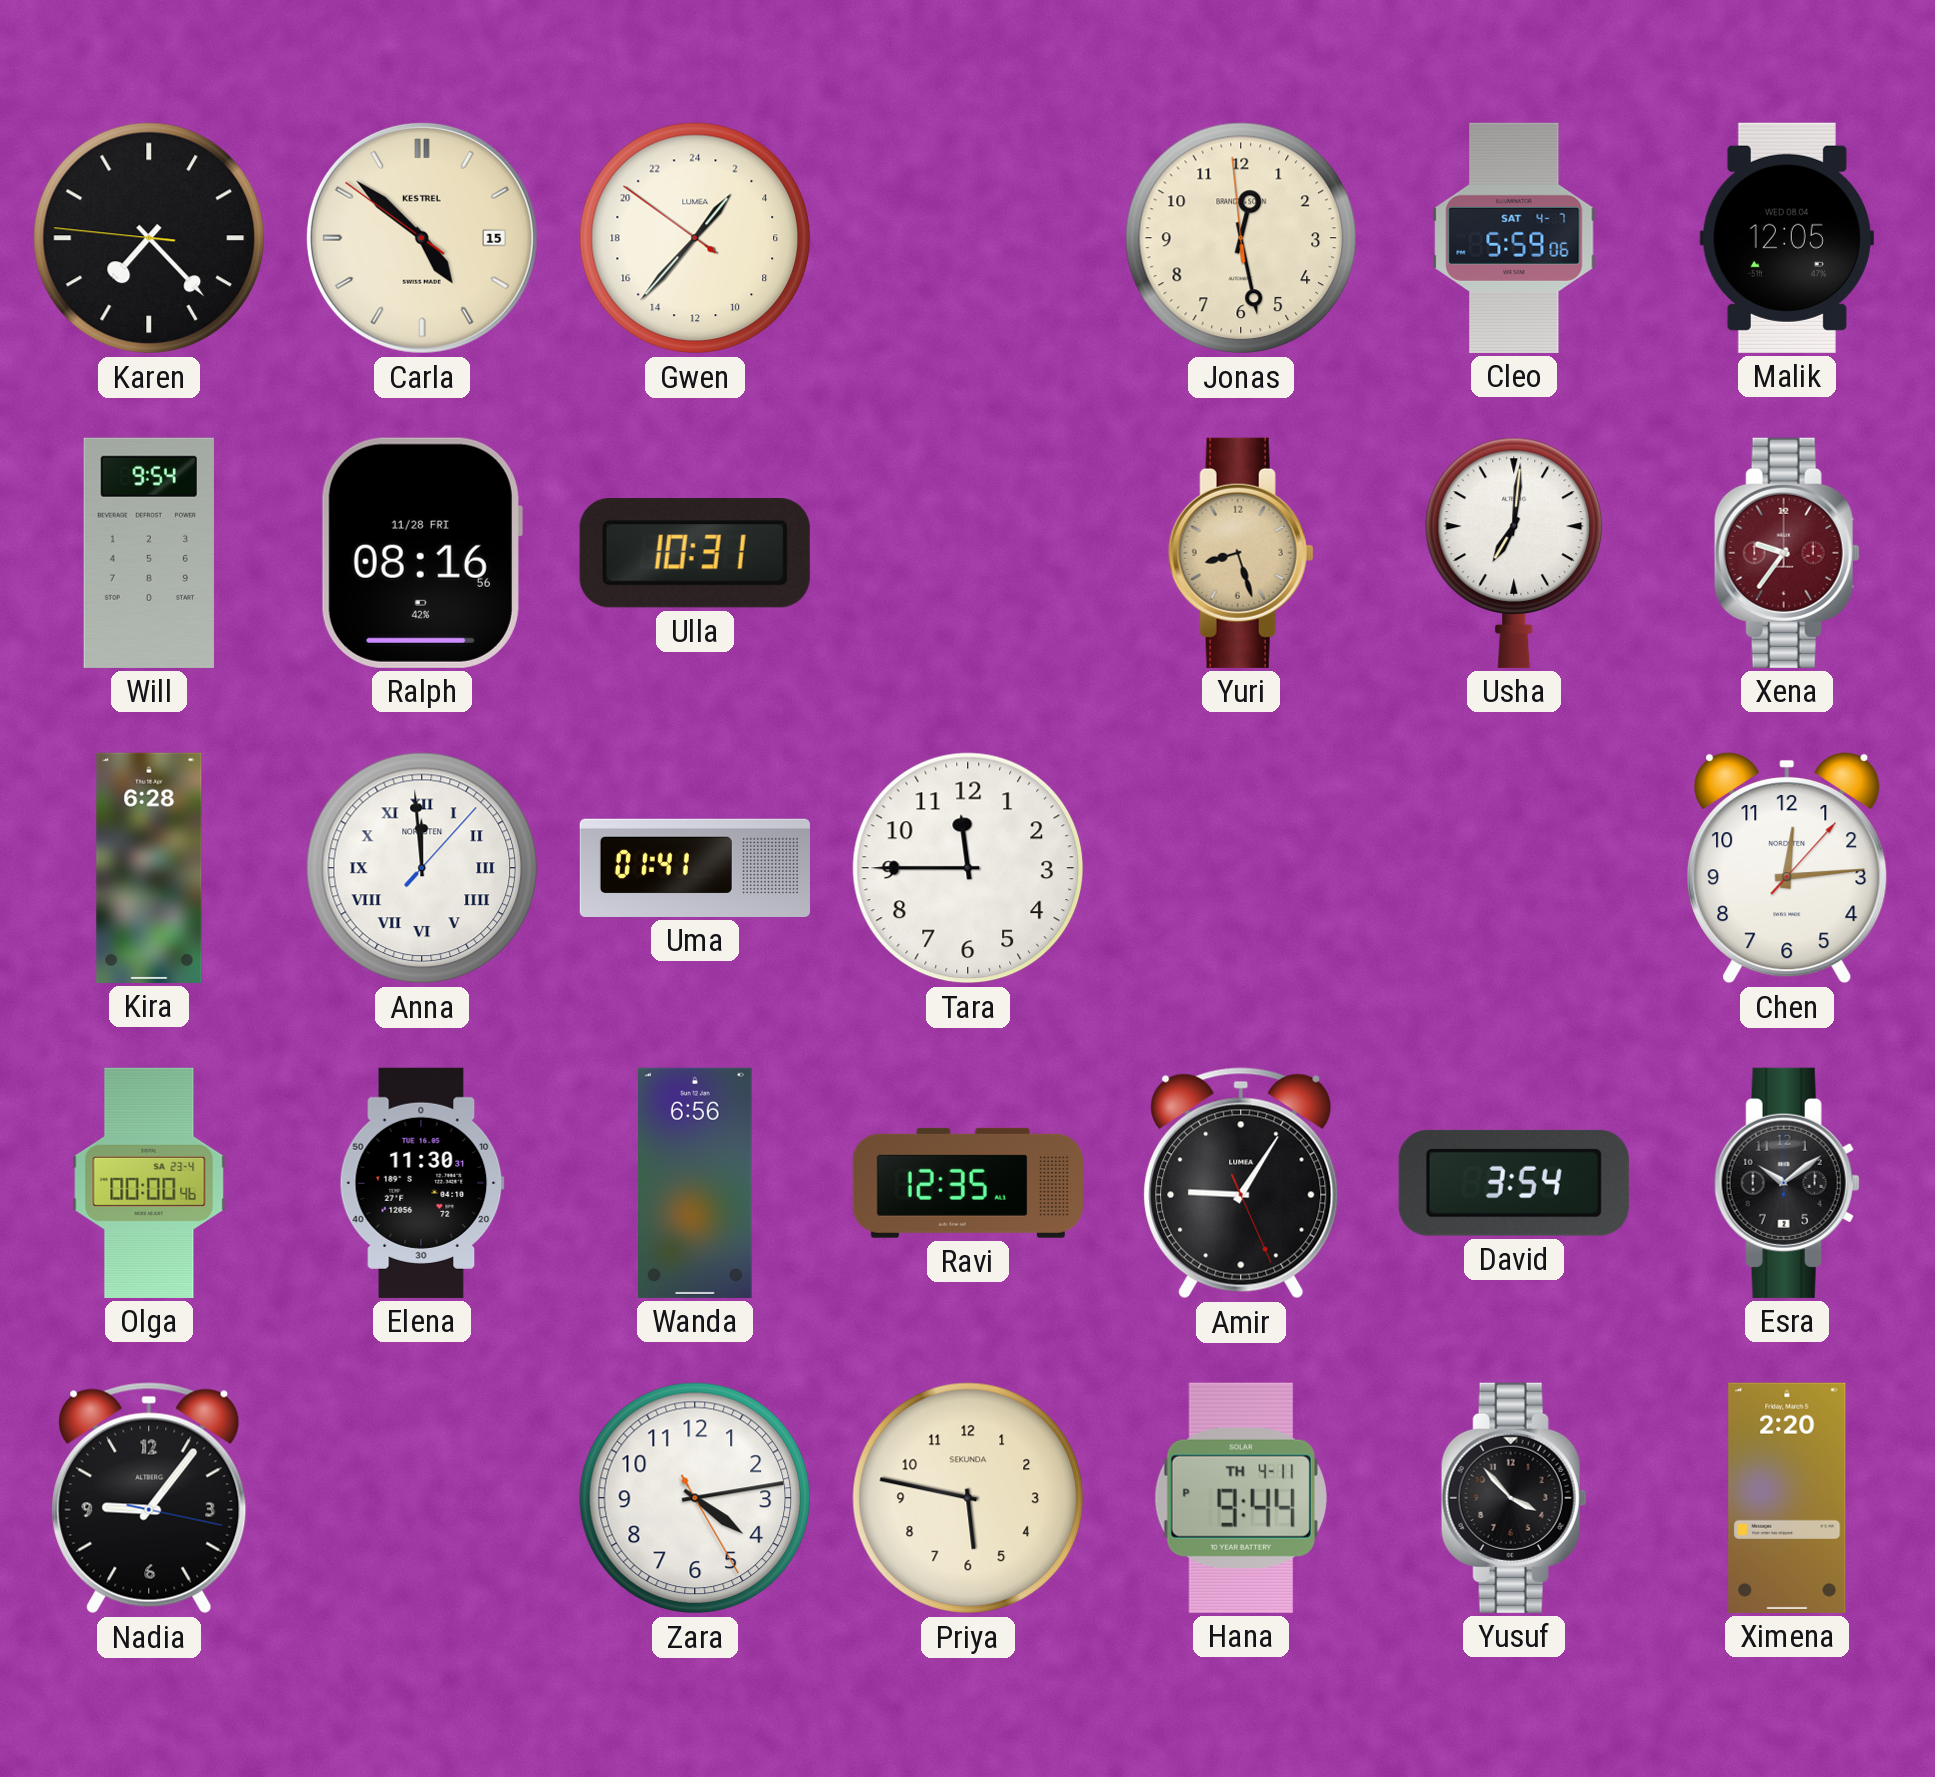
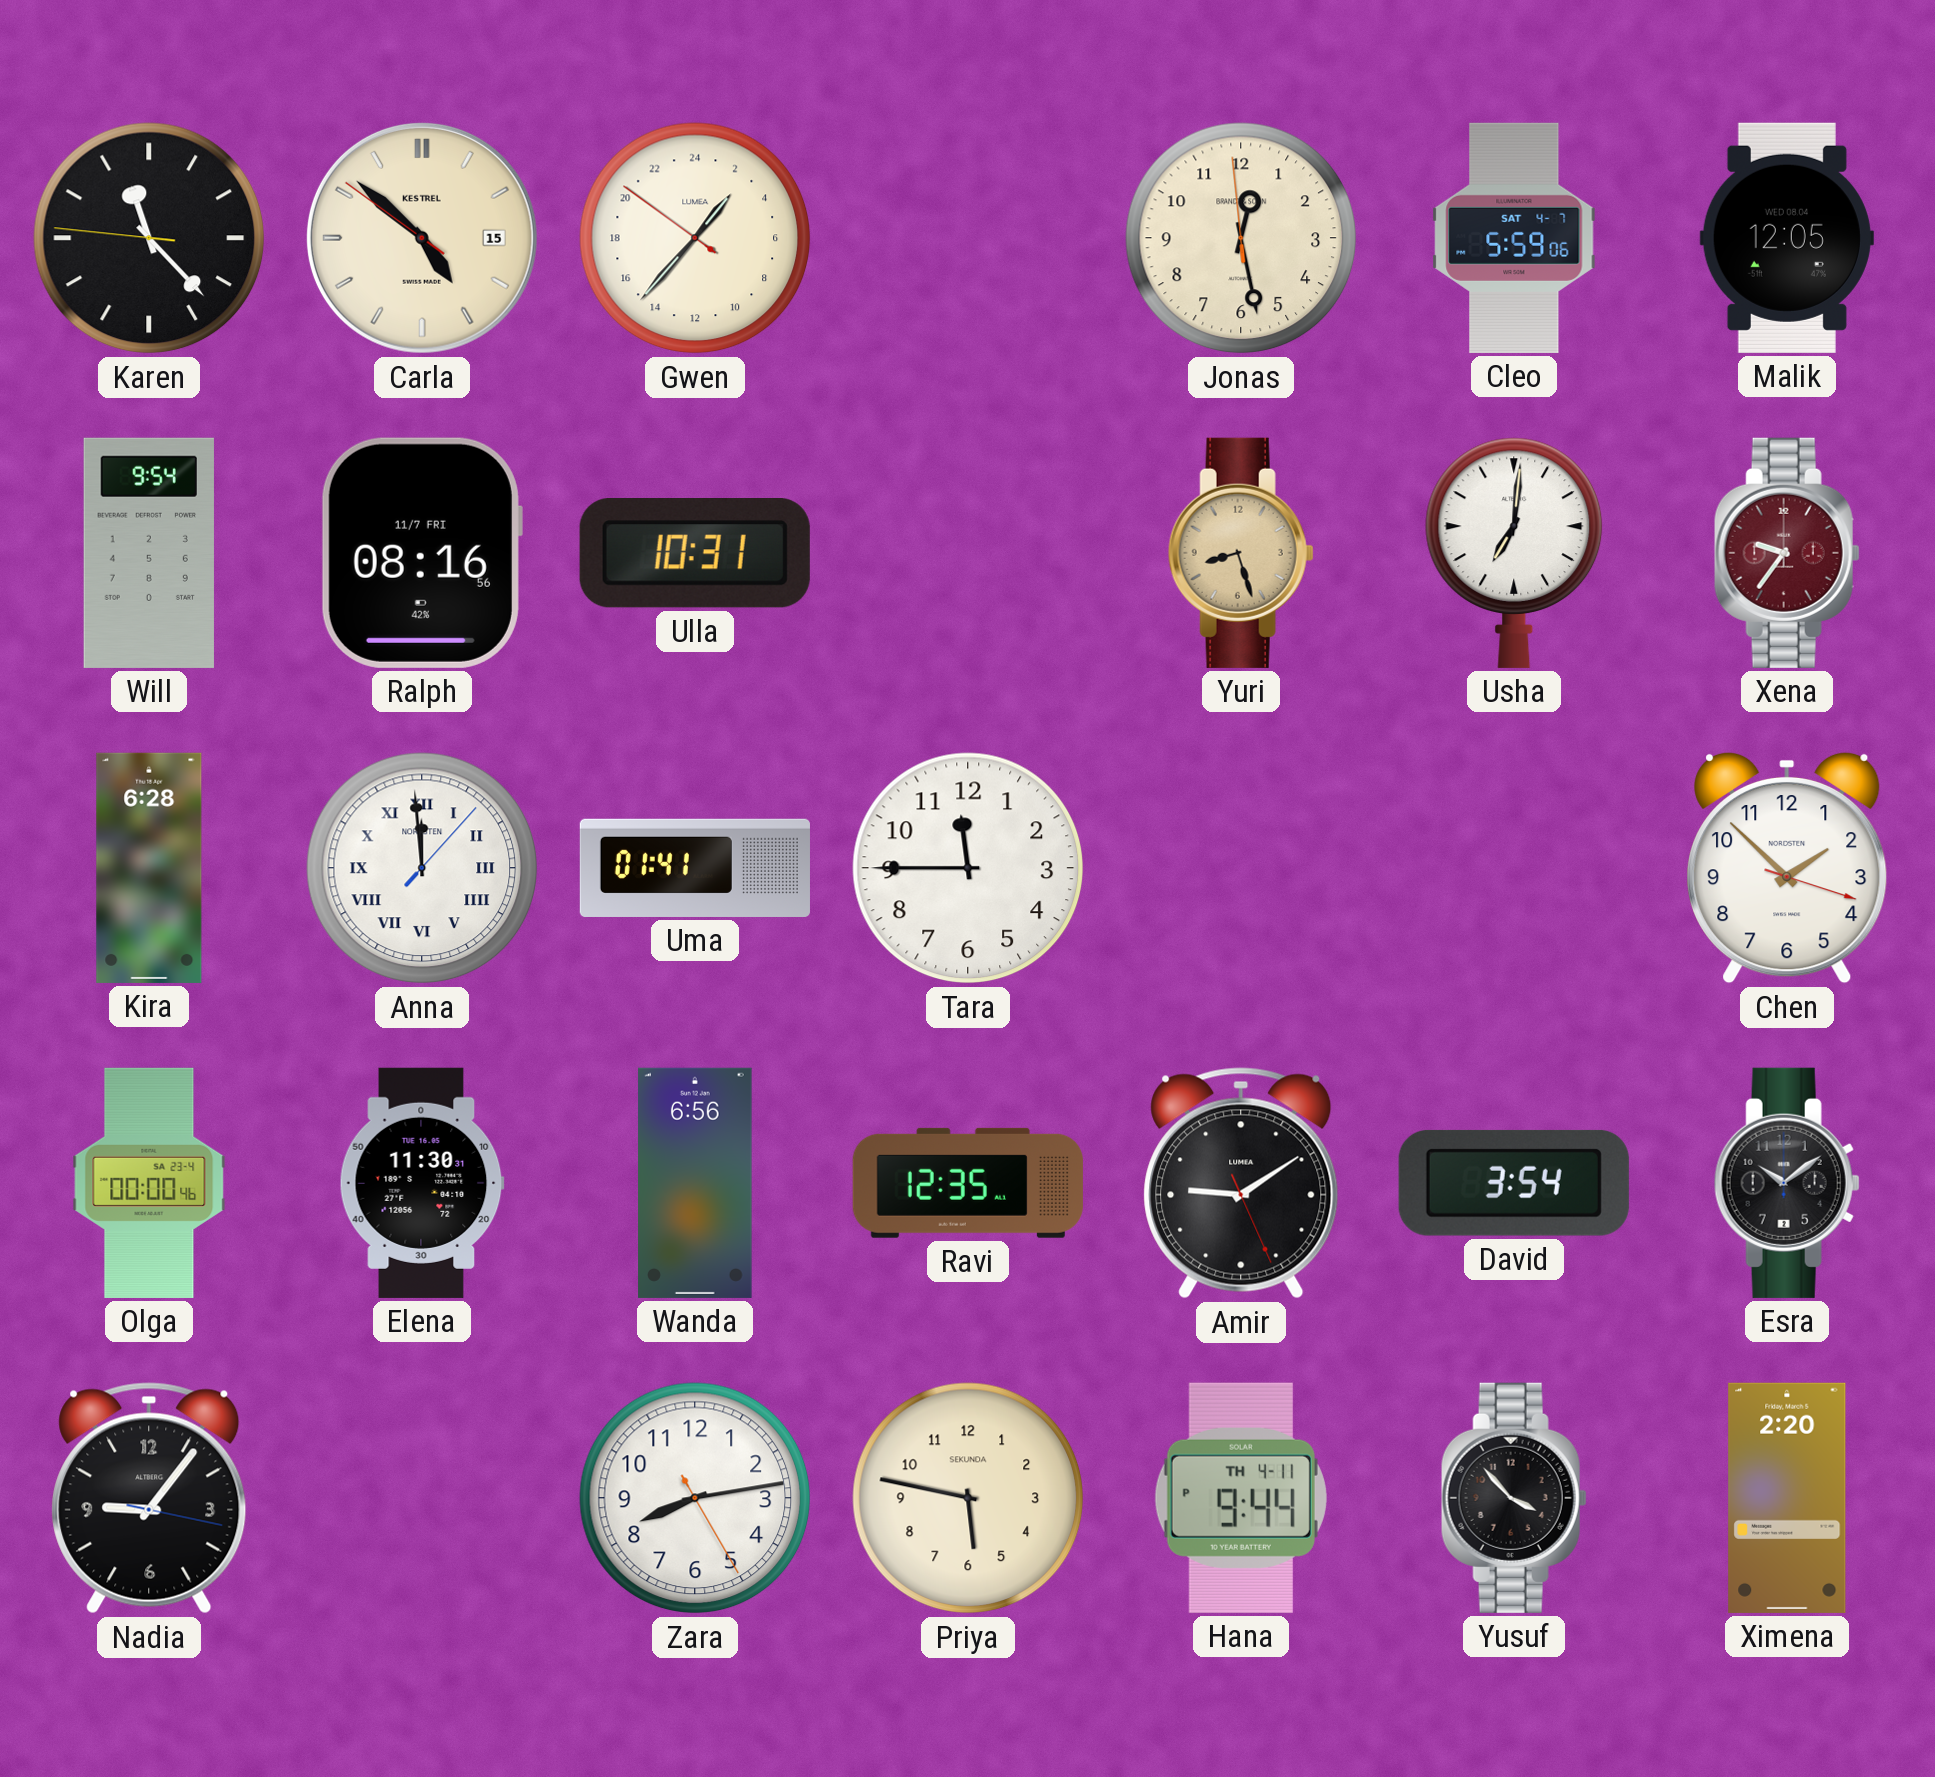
Karen: 7:22 -> 11:22 (149, 238)
Ralph date: 11/28 FRI -> 11/7 FRI (421, 553)
Chen: 12:14 -> 1:52 (1787, 868)
Amir: 9:05 -> 9:09 (1241, 1183)
Zara: 4:13 -> 8:13 (695, 1498)
